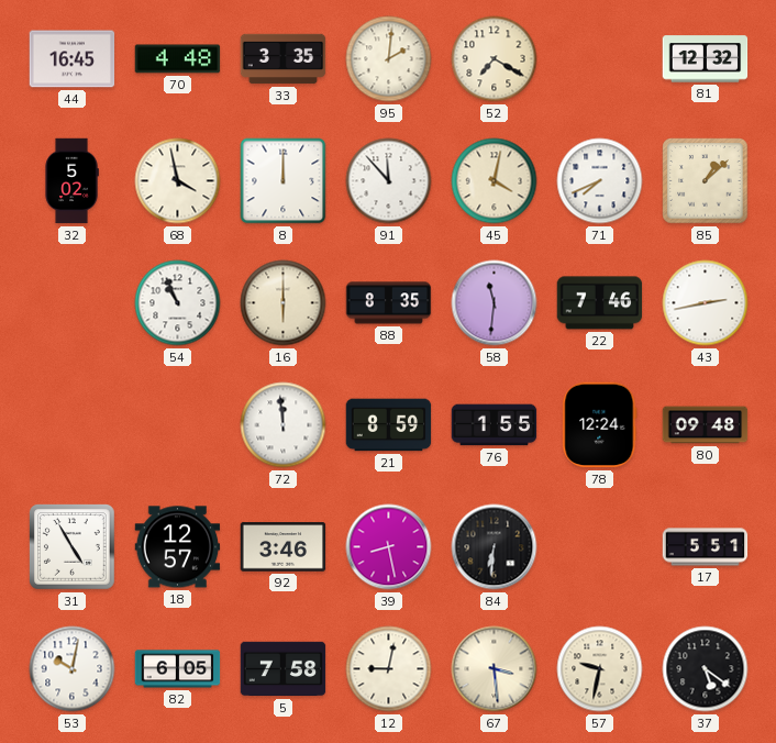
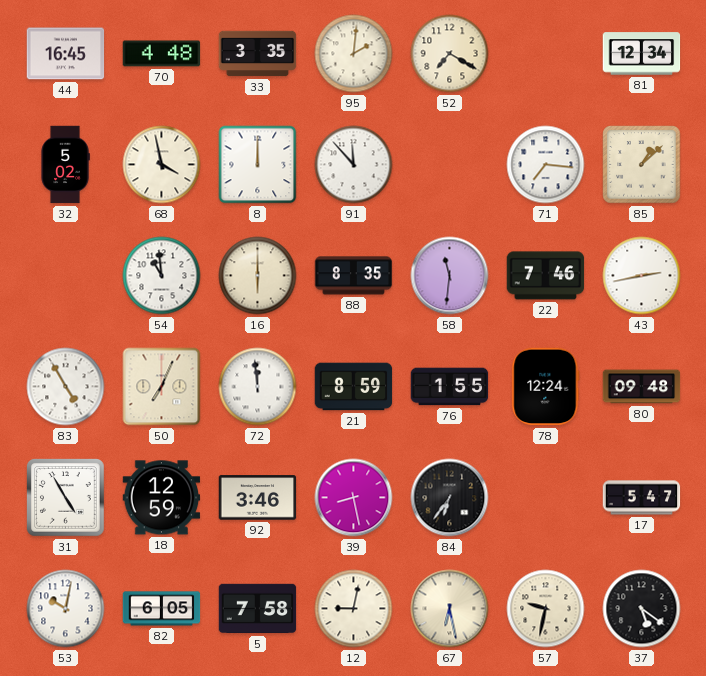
81: 12:32 -> 12:34 (642, 54)
45: 4:02 -> none (495, 181)
71: 7:41 -> 7:16 (546, 165)
54: 10:56 -> 10:59 (162, 276)
83: none -> 4:55 (66, 387)
50: none -> 7:04 (162, 387)
18: 12:57 -> 12:59 (162, 498)
84: 6:31 -> 6:36 (450, 498)
17: 5:51 -> 5:47 (642, 498)
67: 3:29 -> 6:28 (450, 609)
